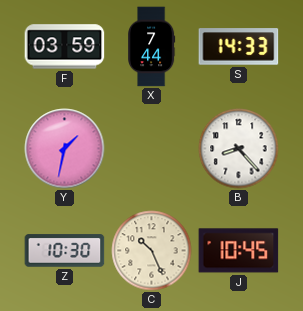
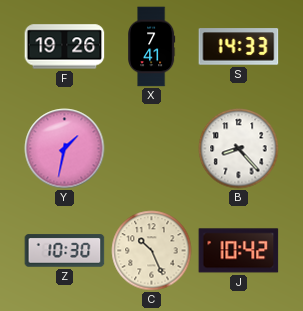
F: 03:59 -> 19:26 (65, 47)
X: 7:44 -> 7:41 (152, 47)
J: 10:45 -> 10:42 (239, 251)
